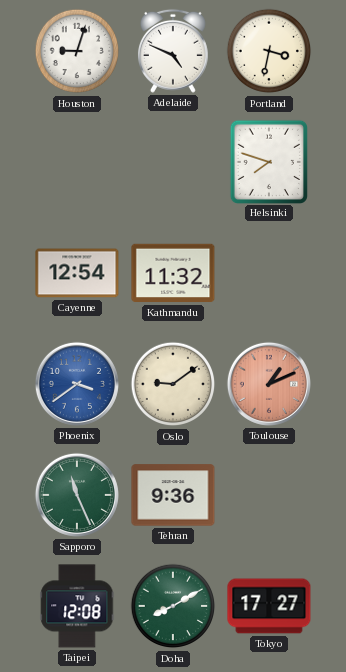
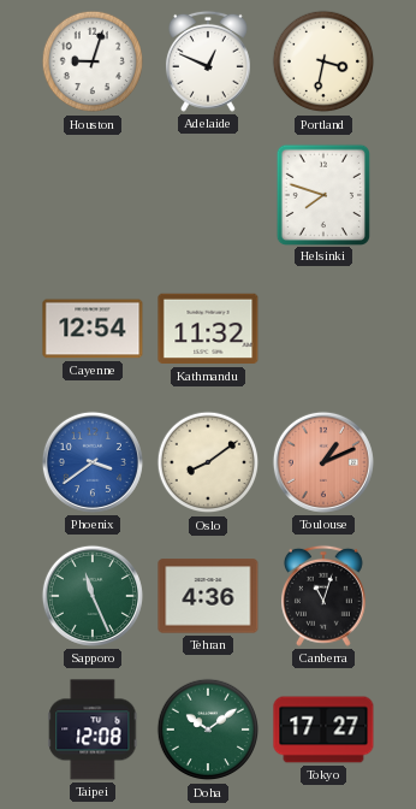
Adelaide: 4:49 -> 12:49 (208, 61)
Oslo: 9:09 -> 8:09 (208, 462)
Tehran: 9:36 -> 4:36 (208, 596)
Canberra: none -> 11:03 (323, 596)
Doha: 8:10 -> 10:09 (208, 730)
